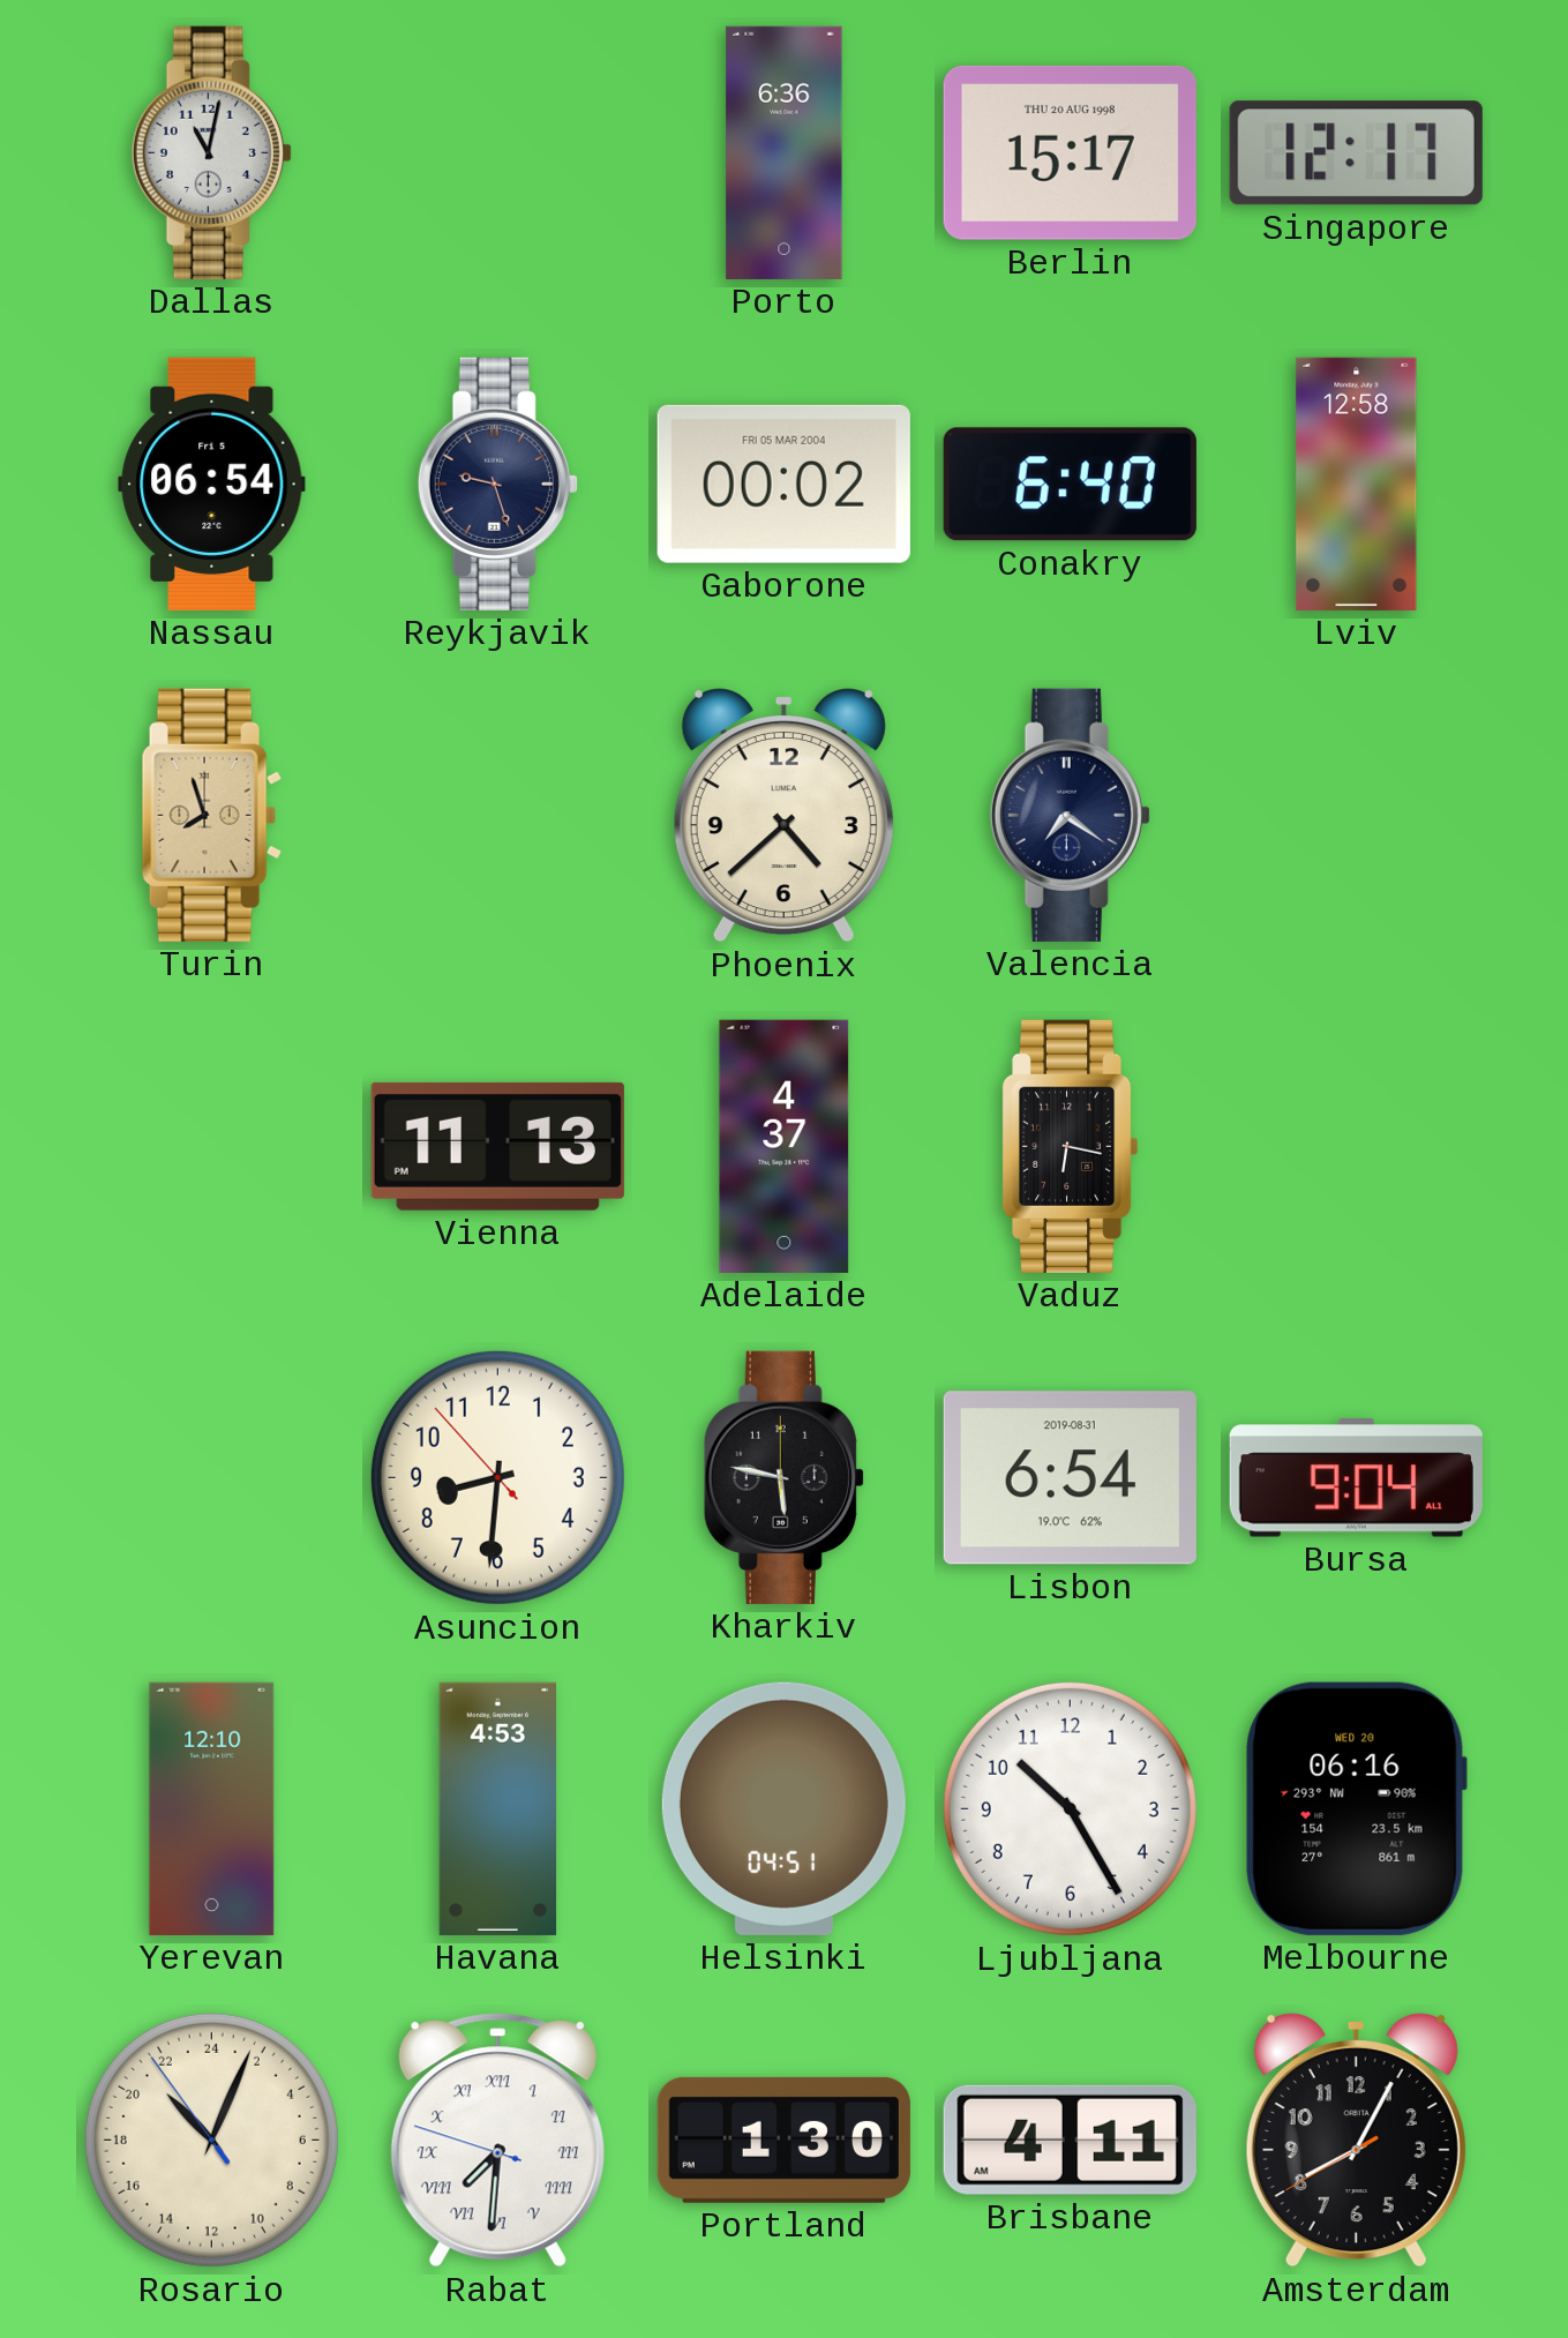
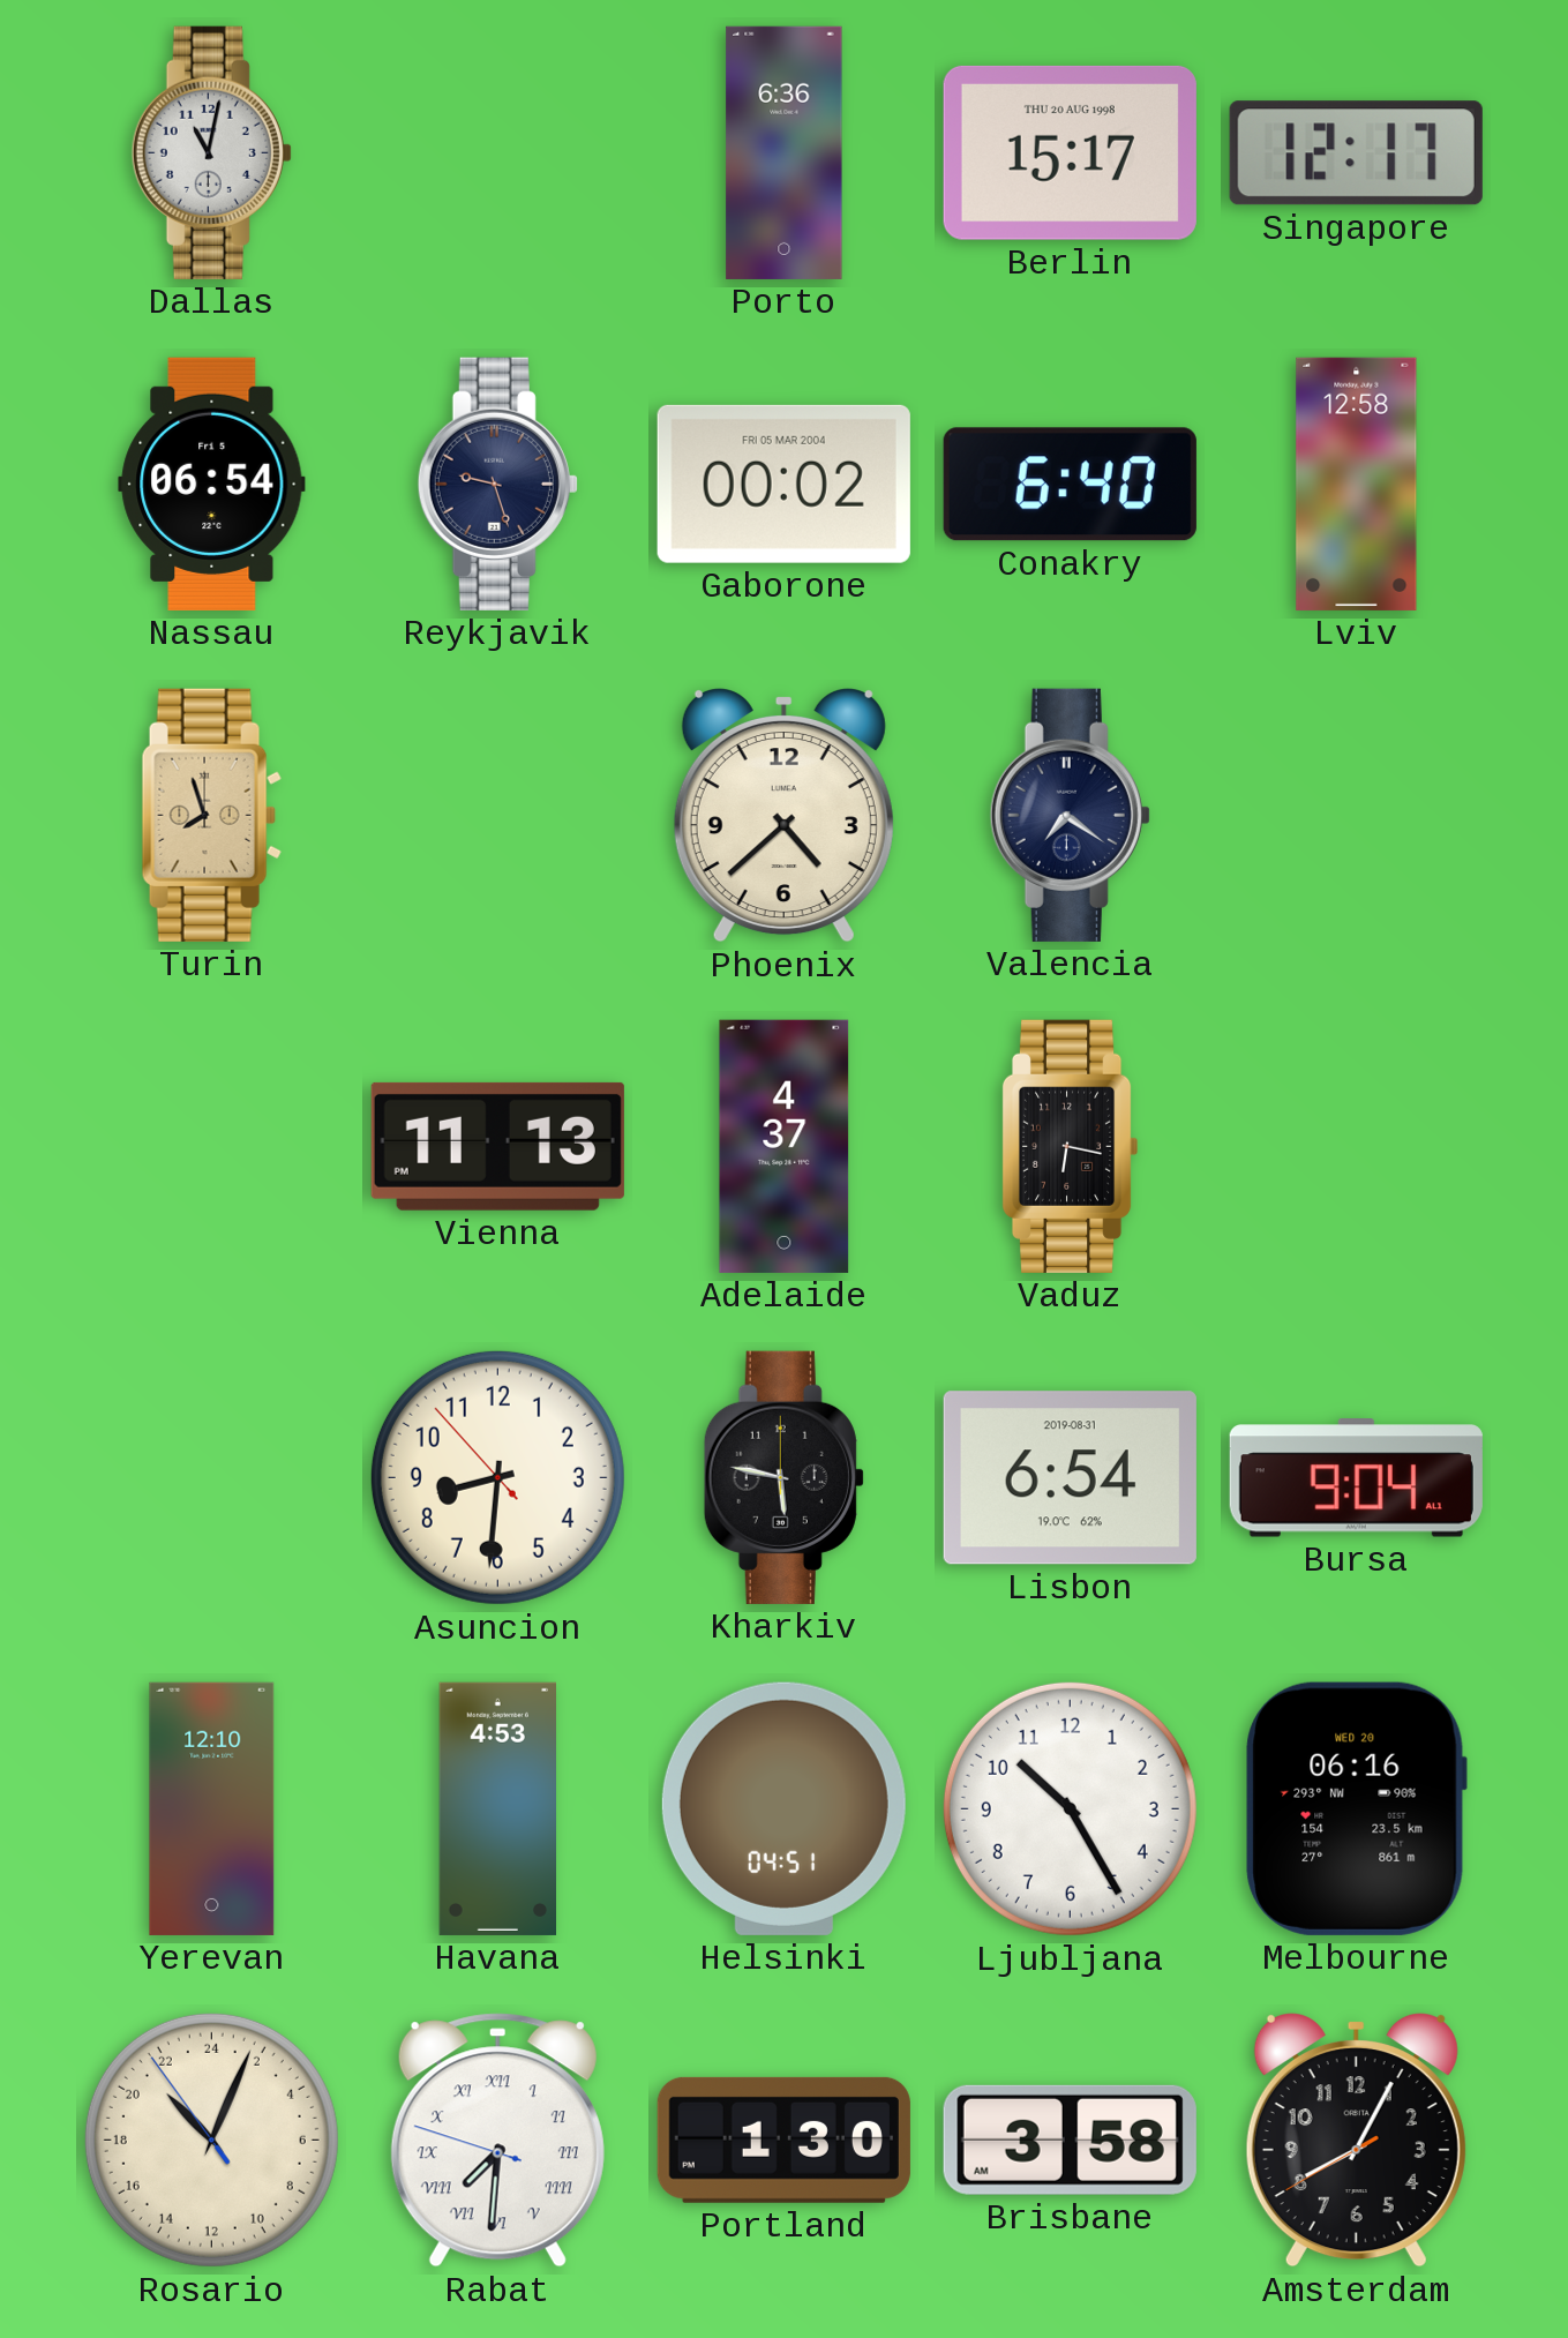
Brisbane: 4:11 -> 3:58 (1070, 2140)
